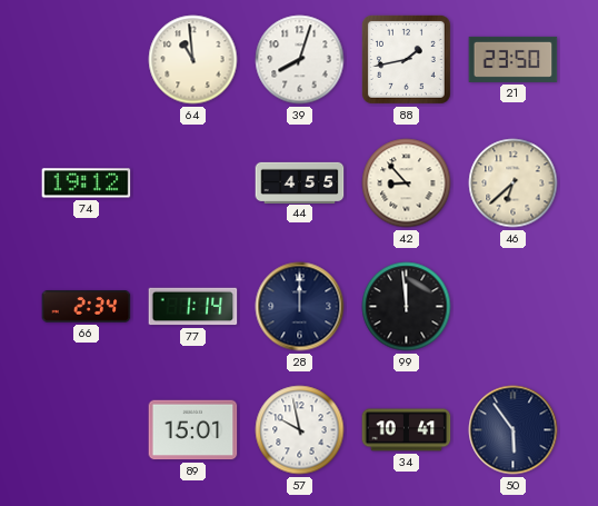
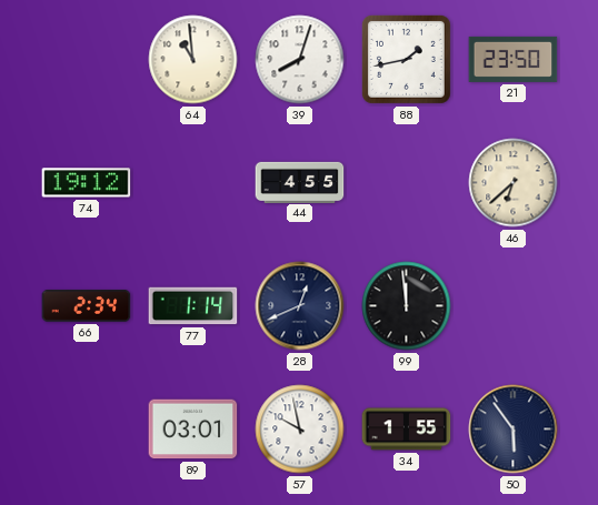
42: 8:53 -> none (407, 183)
28: 12:00 -> 12:41 (300, 306)
89: 15:01 -> 03:01 (193, 430)
34: 10:41 -> 1:55 (407, 430)
